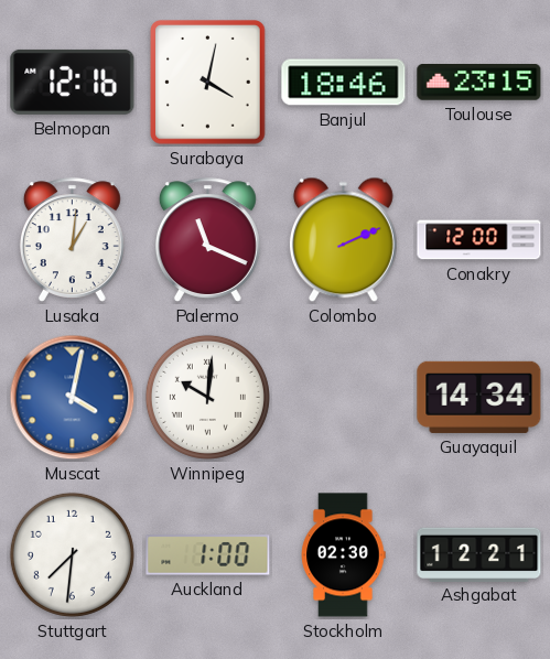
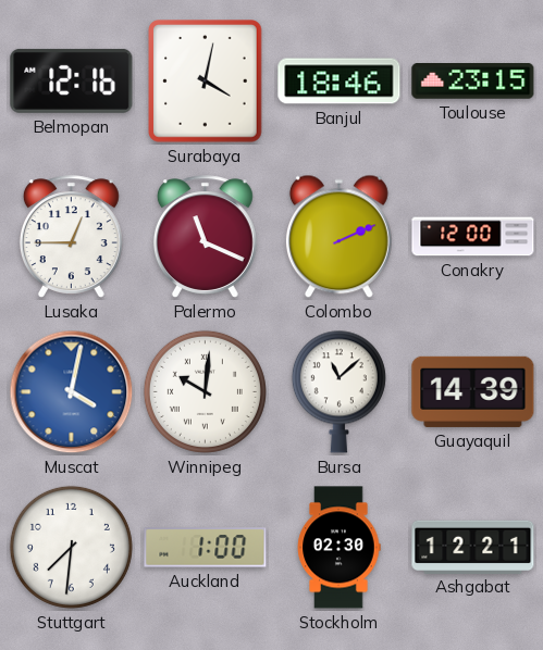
Lusaka: 1:01 -> 12:45 (71, 237)
Bursa: none -> 11:08 (338, 391)
Guayaquil: 14:34 -> 14:39 (473, 391)
